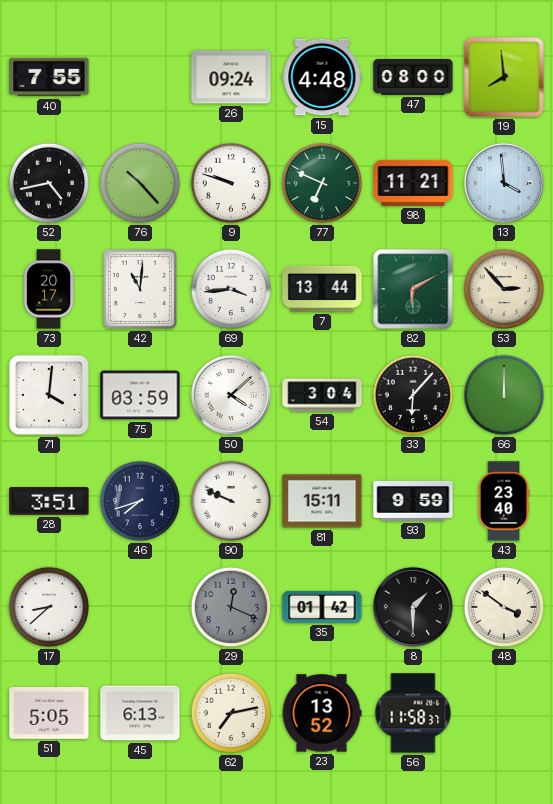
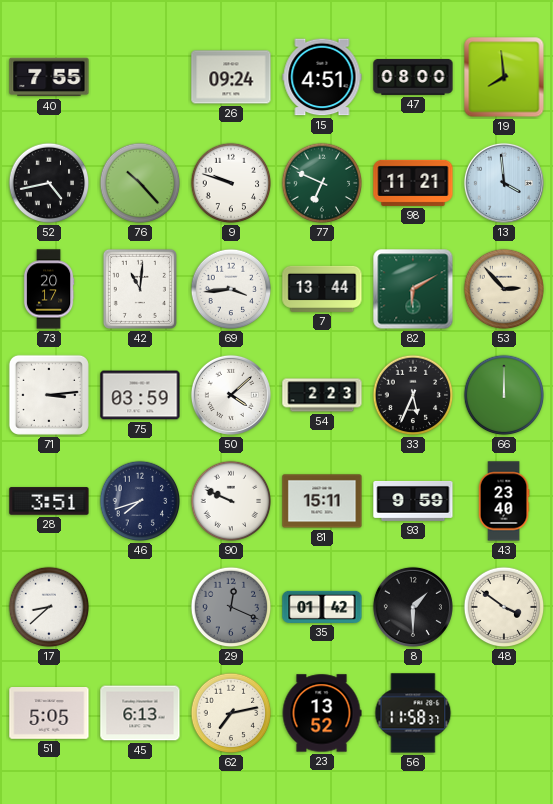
15: 4:48 -> 4:51 (322, 77)
71: 4:01 -> 3:14 (49, 395)
54: 3:04 -> 2:23 (322, 395)
33: 6:07 -> 5:34 (413, 395)
